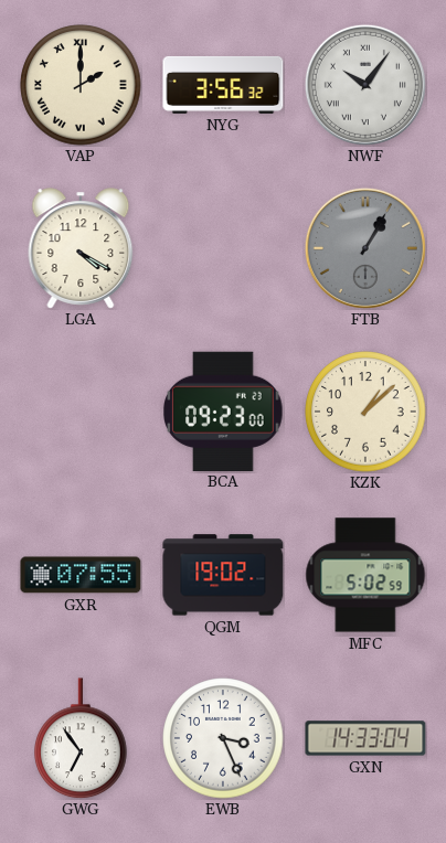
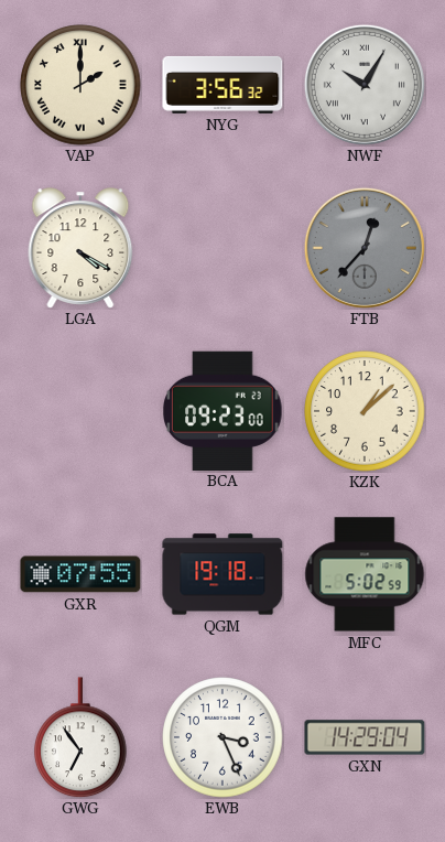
NWF: 10:06 -> 10:05 (365, 85)
FTB: 1:05 -> 12:37 (365, 248)
QGM: 19:02 -> 19:18 (223, 574)
GXN: 14:33 -> 14:29 (365, 737)
